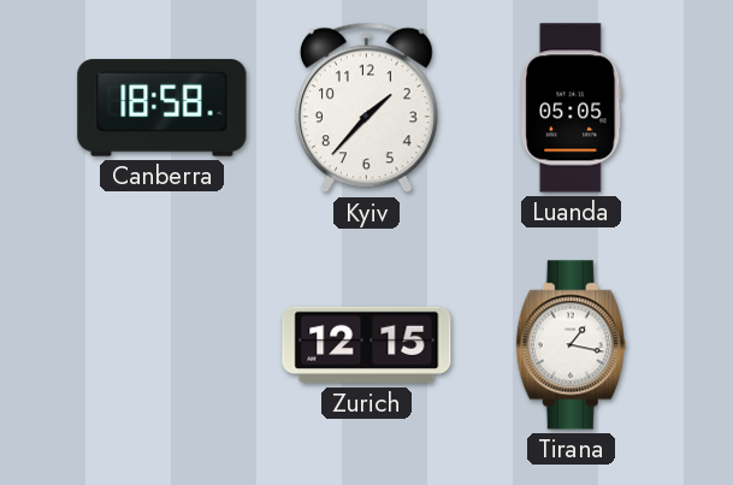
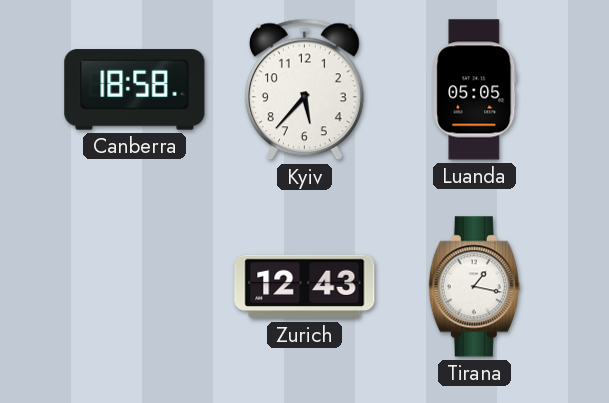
Kyiv: 1:37 -> 5:37 (304, 90)
Zurich: 12:15 -> 12:43 (305, 287)
